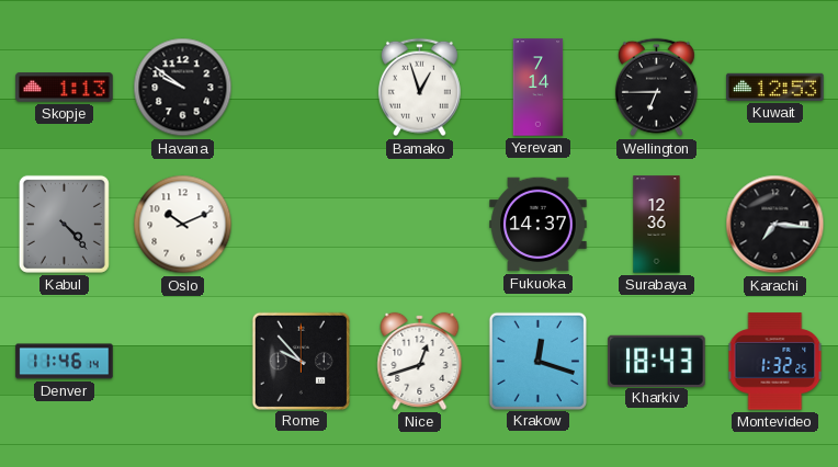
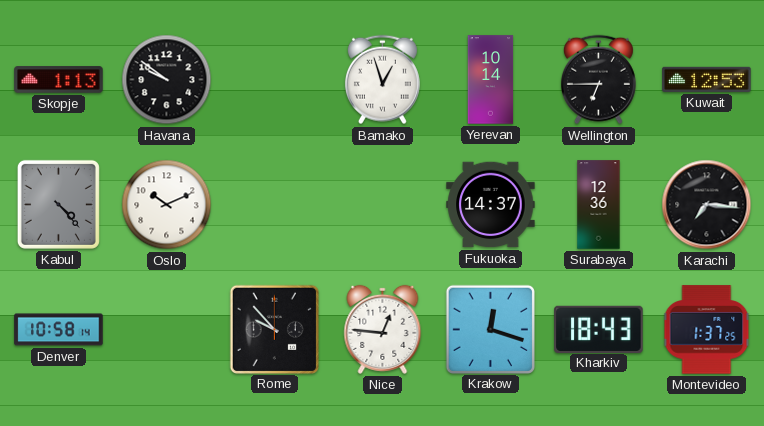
Yerevan: 7:14 -> 10:14 (491, 80)
Denver: 11:46 -> 10:58 (59, 330)
Nice: 12:42 -> 12:46 (383, 329)
Montevideo: 1:32 -> 1:37 (707, 330)
